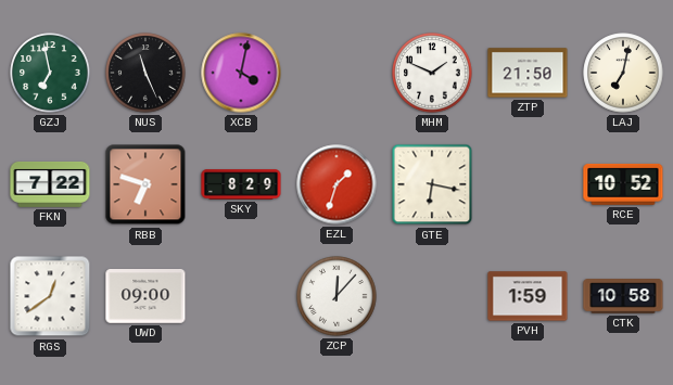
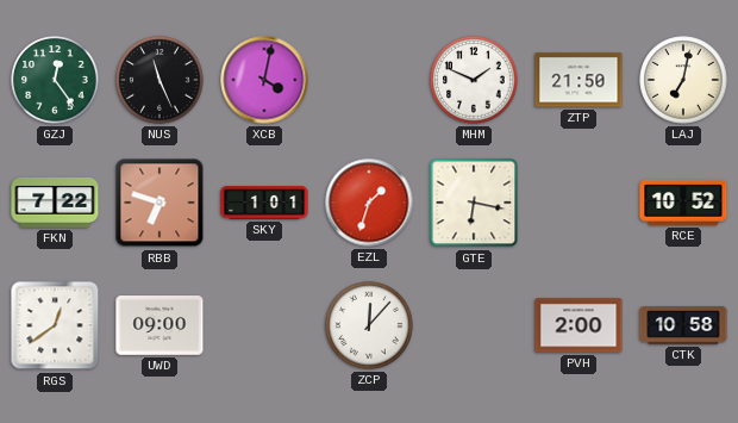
GZJ: 6:58 -> 12:24 (55, 80)
SKY: 8:29 -> 1:01 (264, 203)
PVH: 1:59 -> 2:00 (578, 325)
